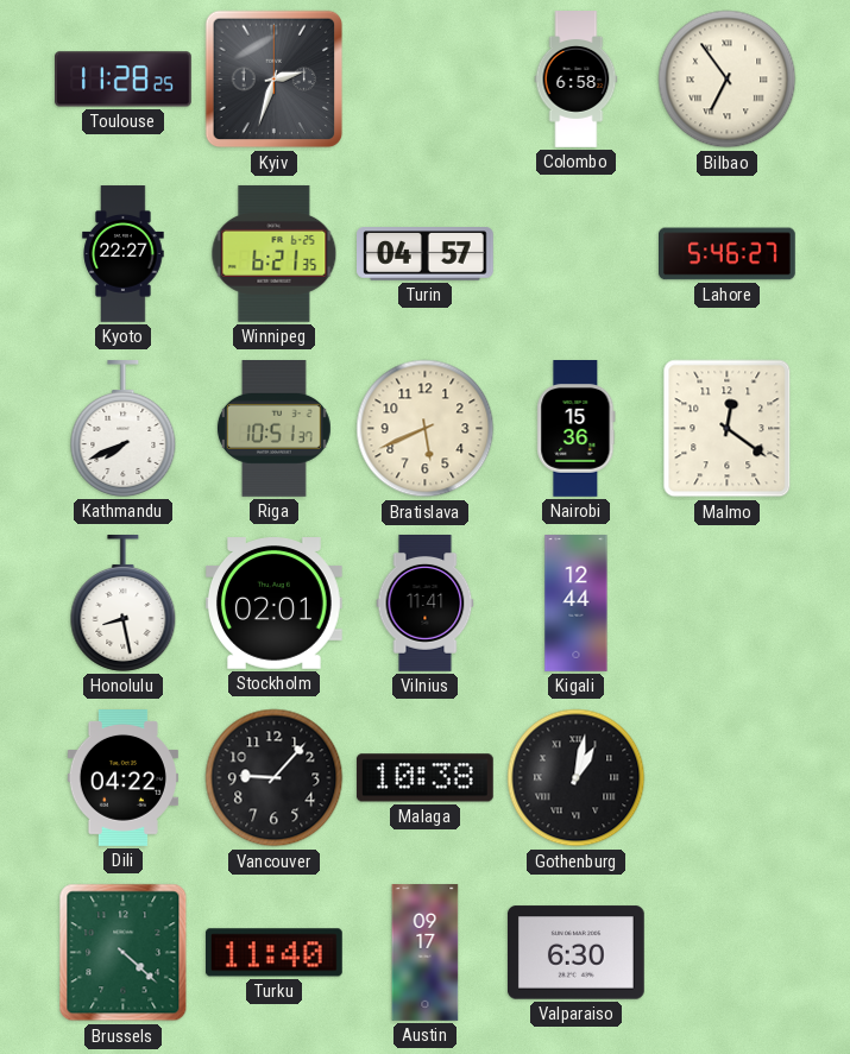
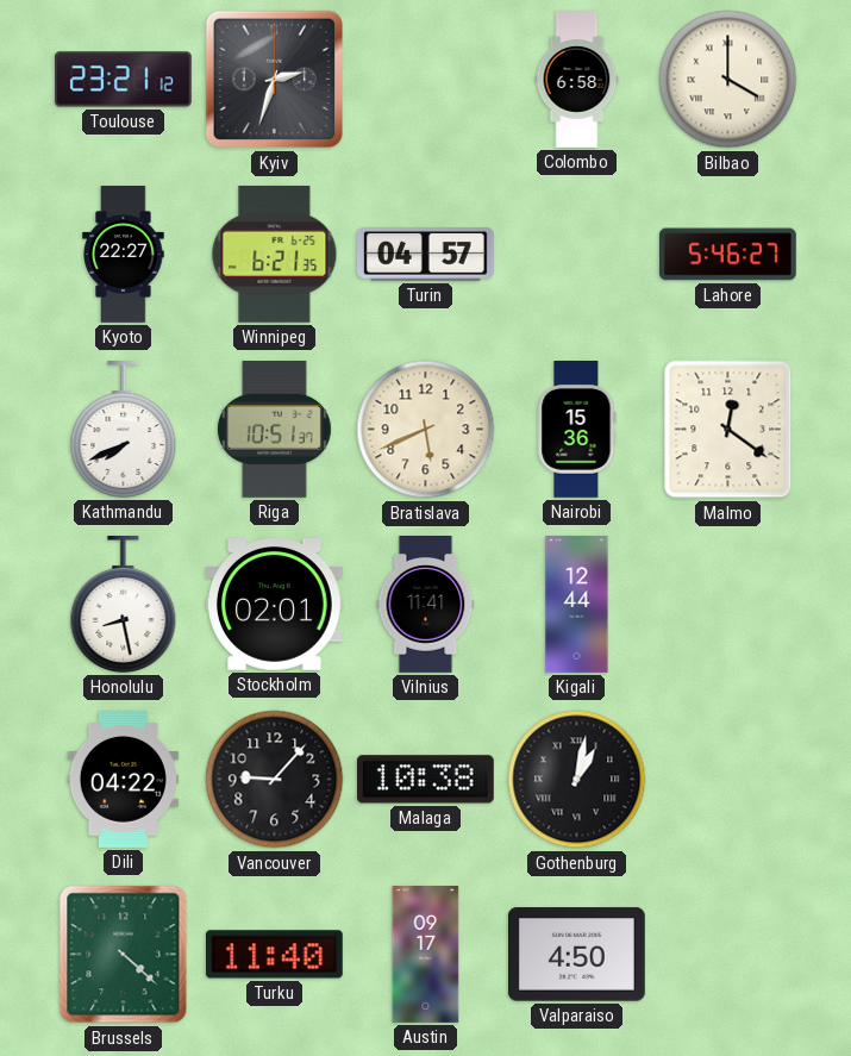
Toulouse: 11:28 -> 23:21 (124, 80)
Bilbao: 6:54 -> 4:00 (728, 80)
Valparaiso: 6:30 -> 4:50 (576, 955)
